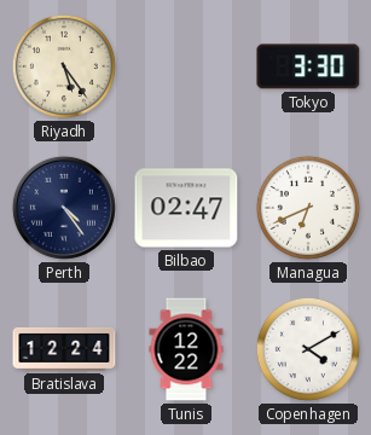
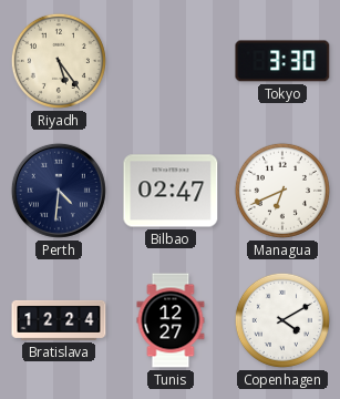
Perth: 4:24 -> 4:31 (59, 191)
Tunis: 12:22 -> 12:27 (171, 320)
